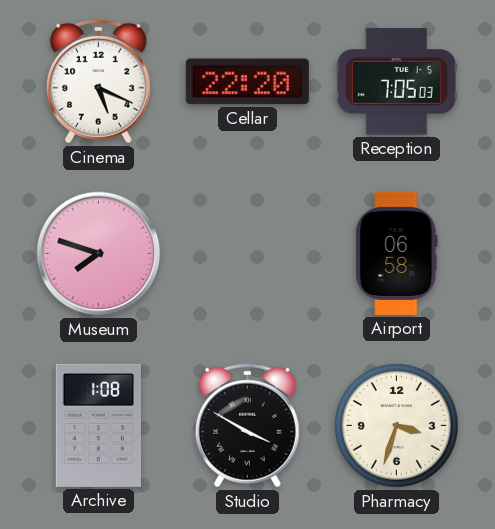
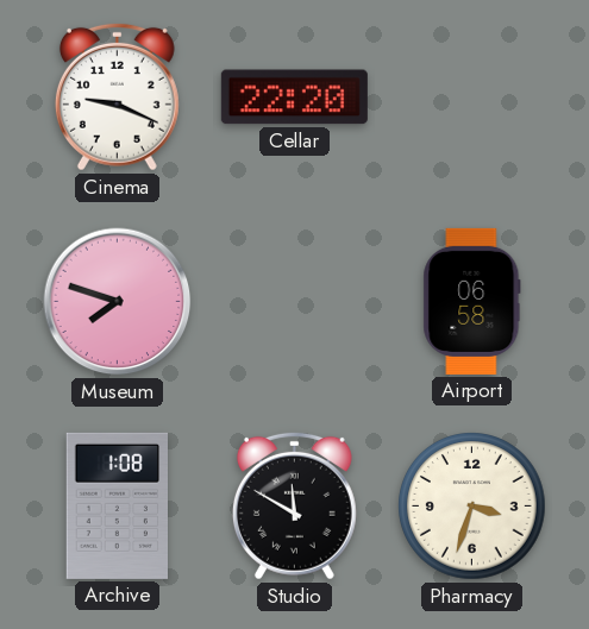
Cinema: 5:19 -> 9:19 (117, 96)
Reception: 7:05 -> none (396, 82)
Studio: 3:50 -> 11:50 (294, 505)
